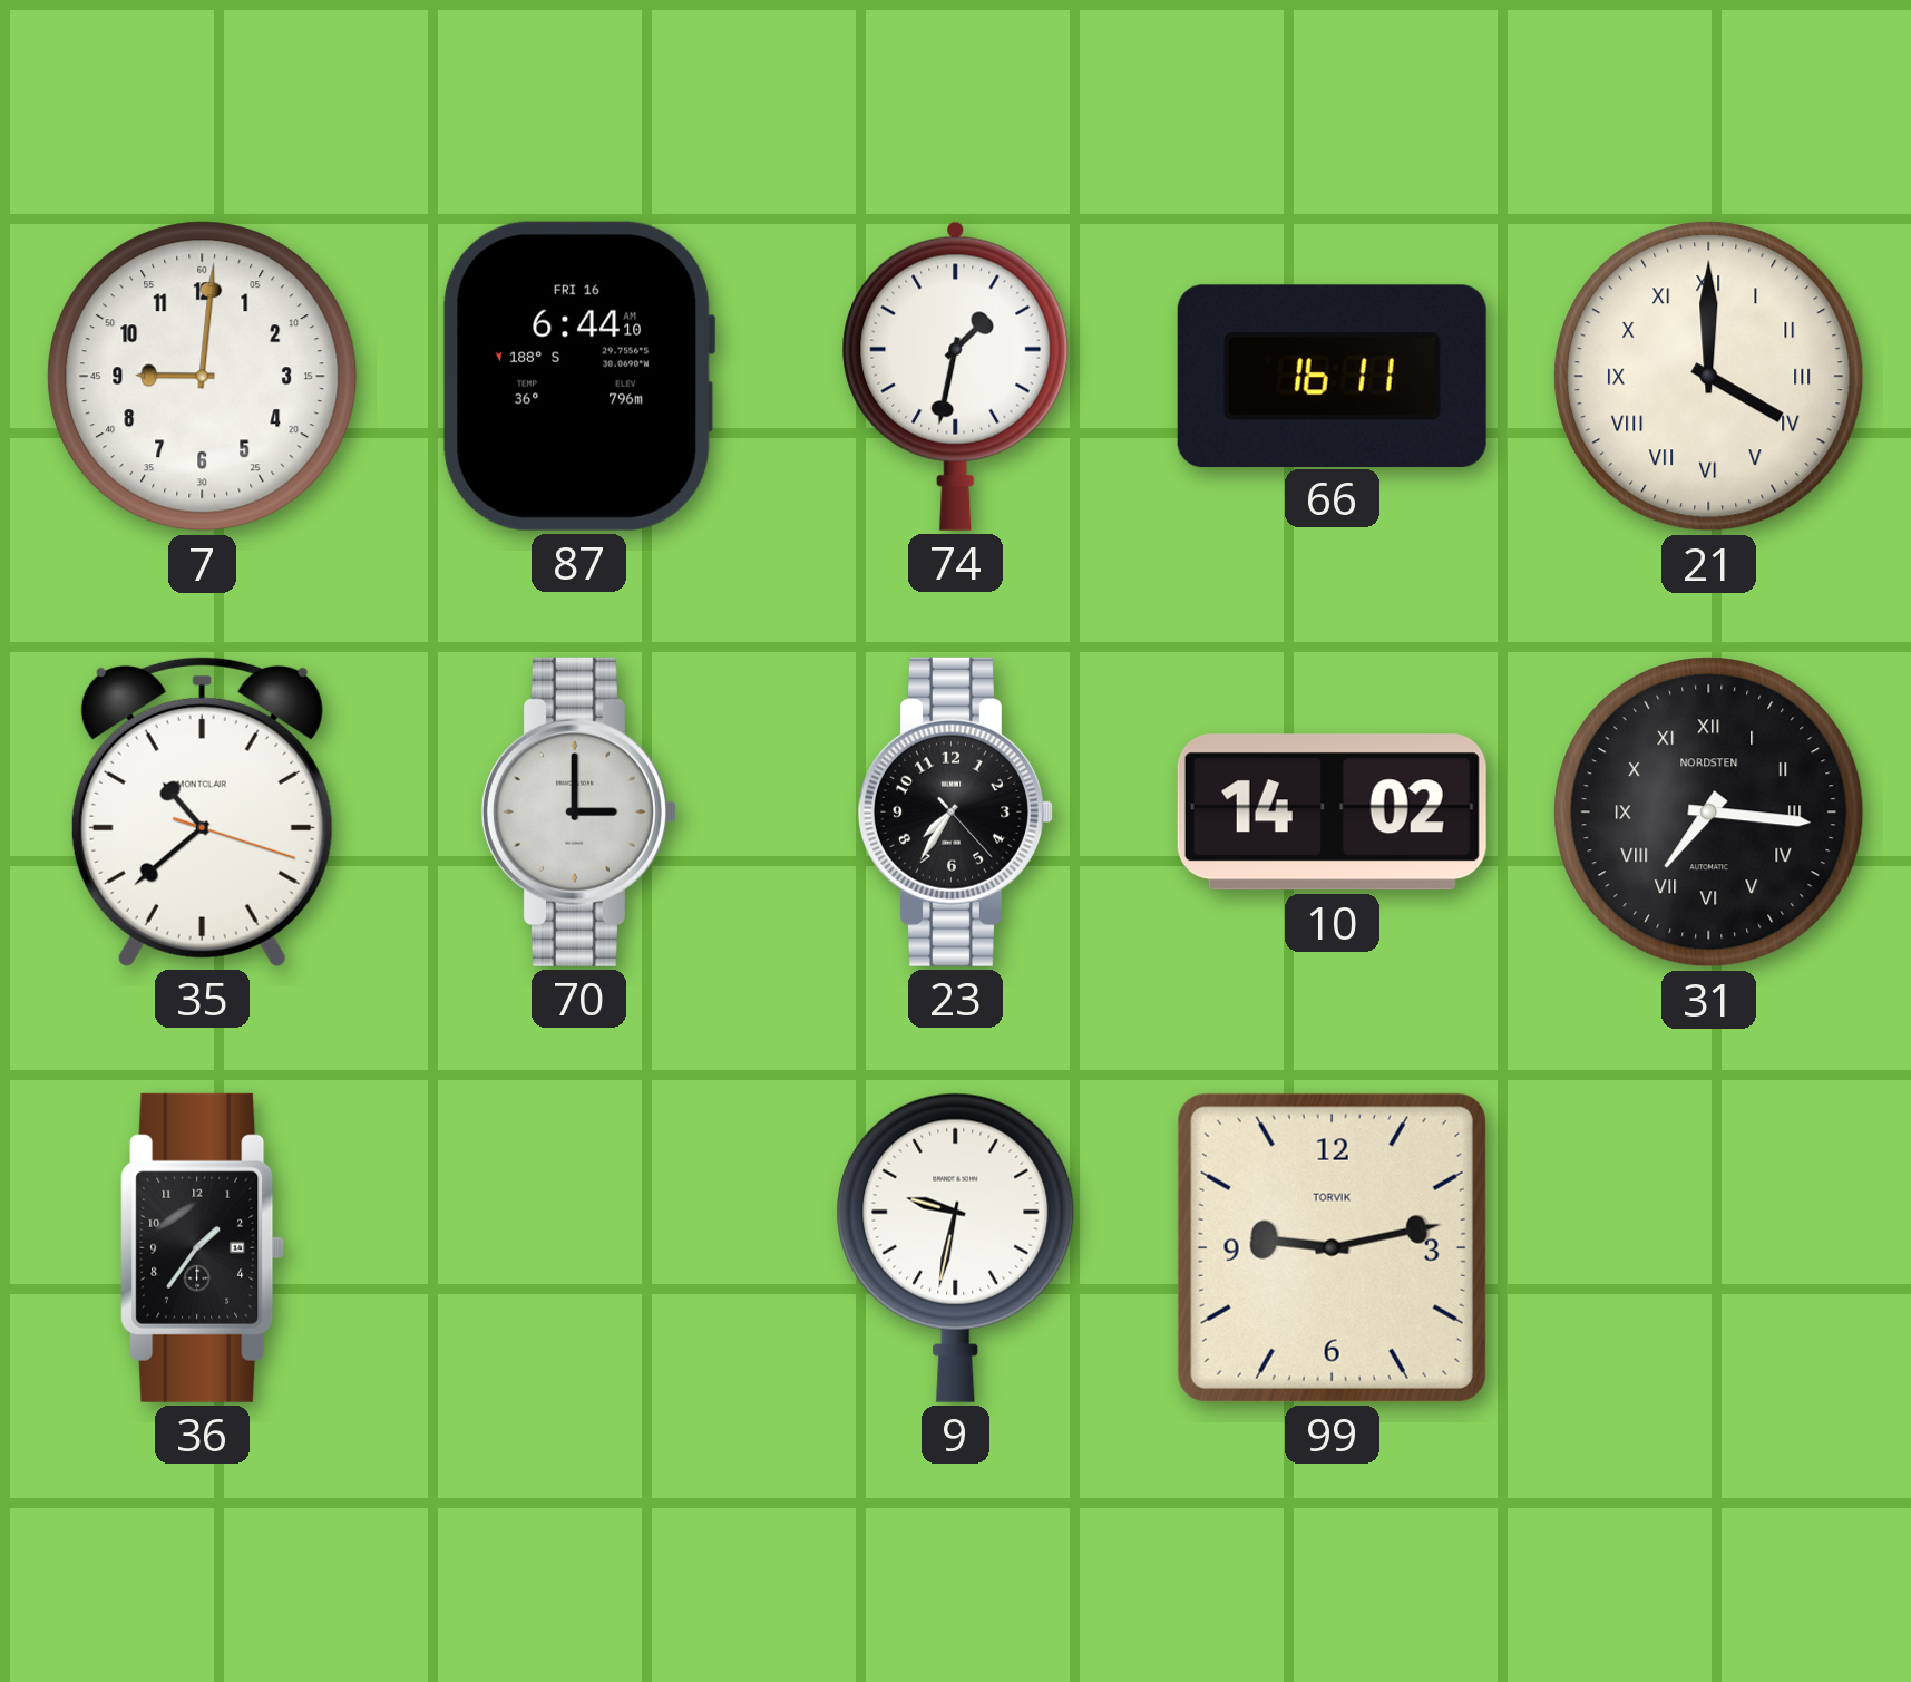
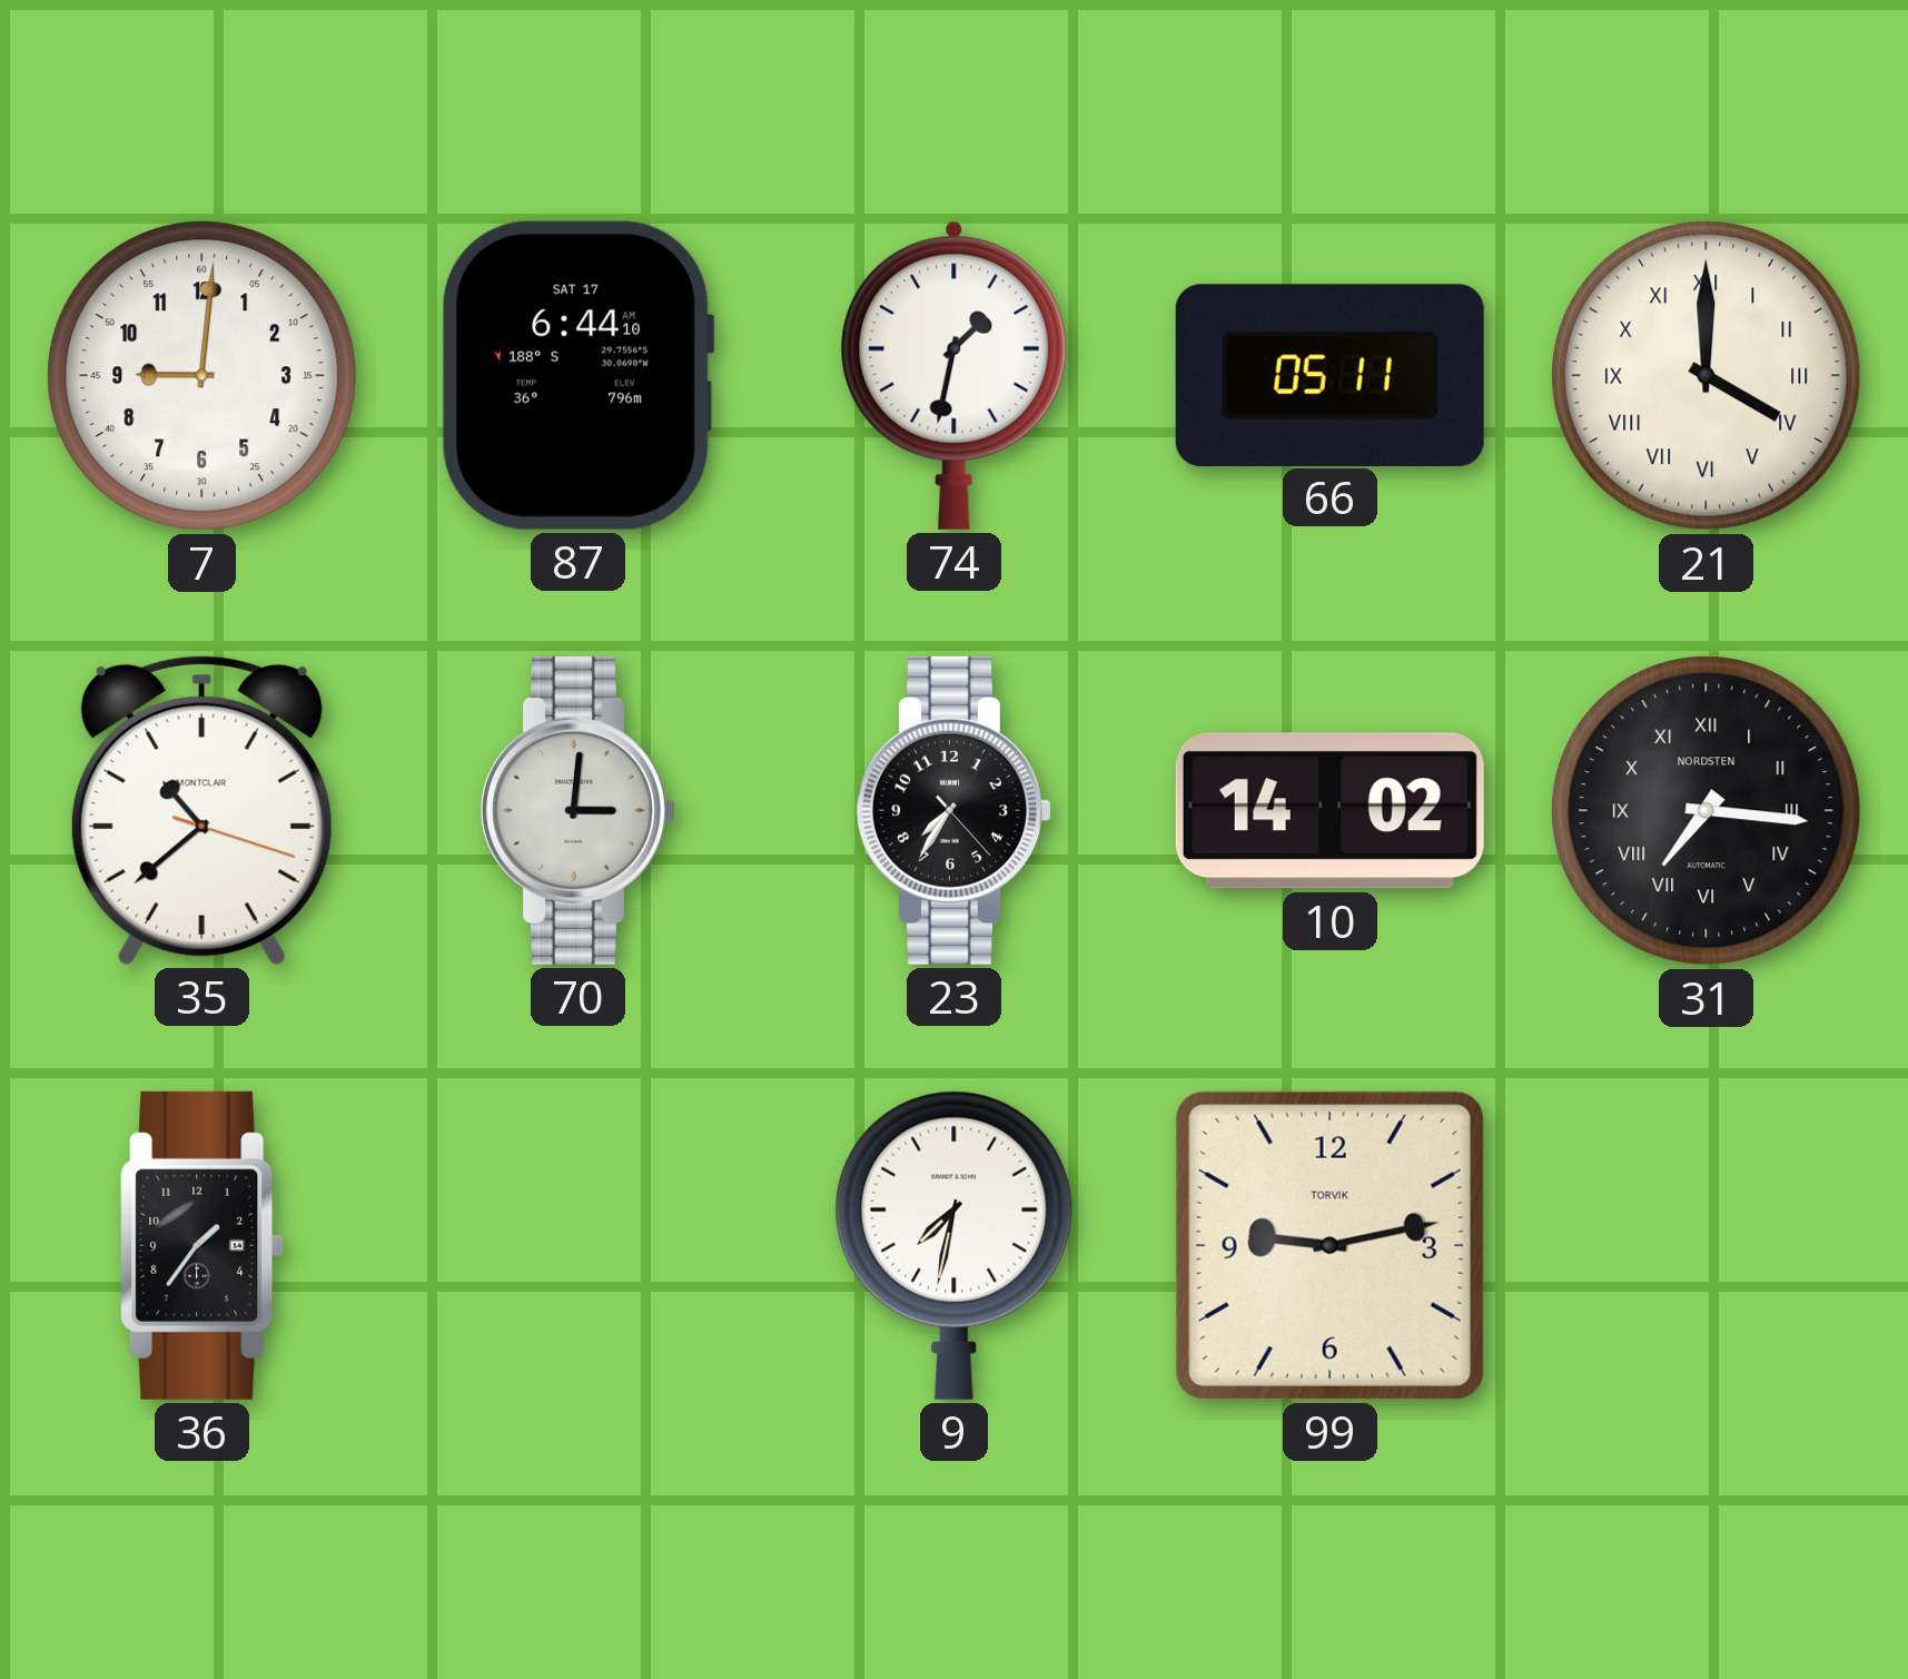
87 date: FRI 16 -> SAT 17 (579, 375)
66: 16:11 -> 05:11 (1329, 375)
70: 3:00 -> 3:01 (577, 810)
9: 9:32 -> 7:32 (955, 1245)
